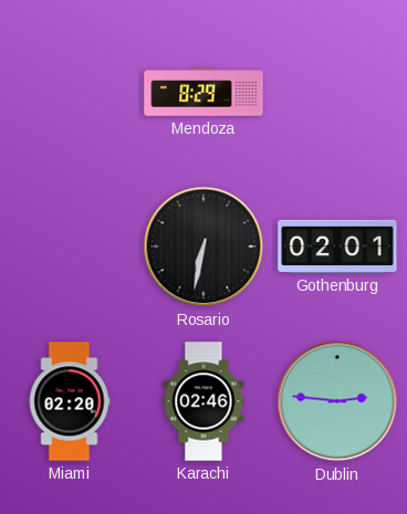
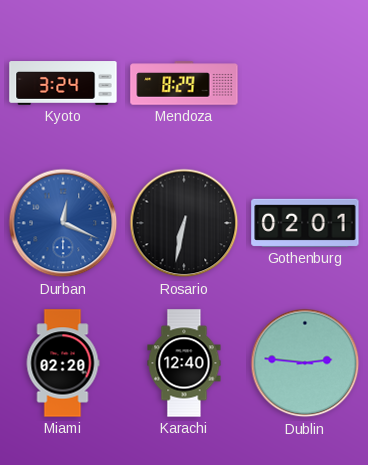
Kyoto: none -> 3:24 (63, 83)
Durban: none -> 12:19 (63, 223)
Karachi: 02:46 -> 12:40 (184, 363)
